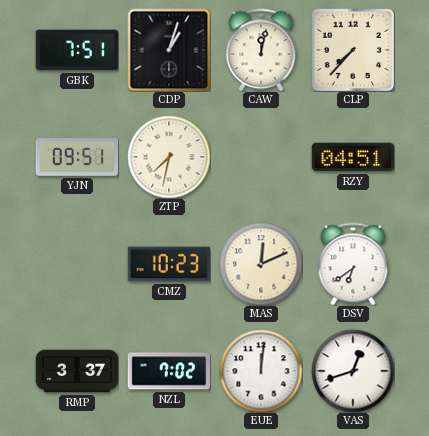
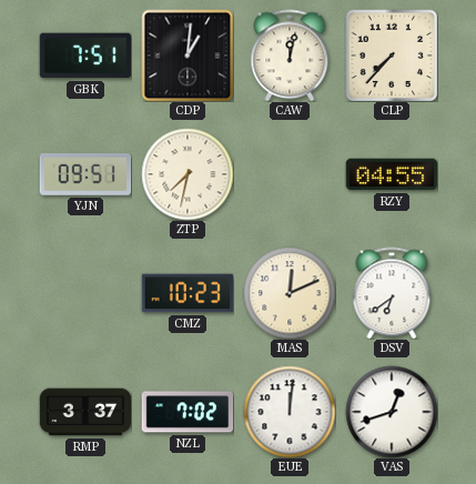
CDP: 1:03 -> 1:01 (188, 56)
RZY: 04:51 -> 04:55 (392, 174)
